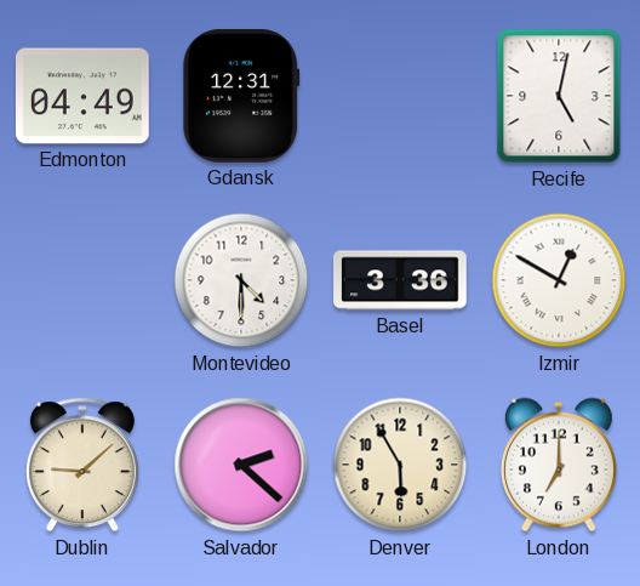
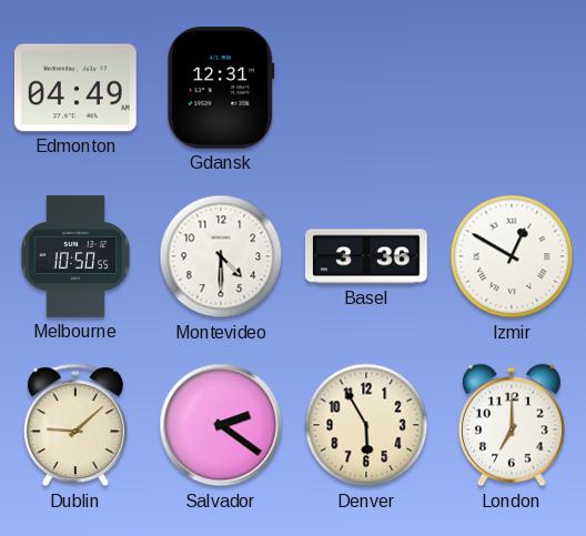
Recife: 5:02 -> none (559, 96)
Melbourne: none -> 10:50 (75, 256)
Salvador: 2:22 -> 2:21 (221, 425)
